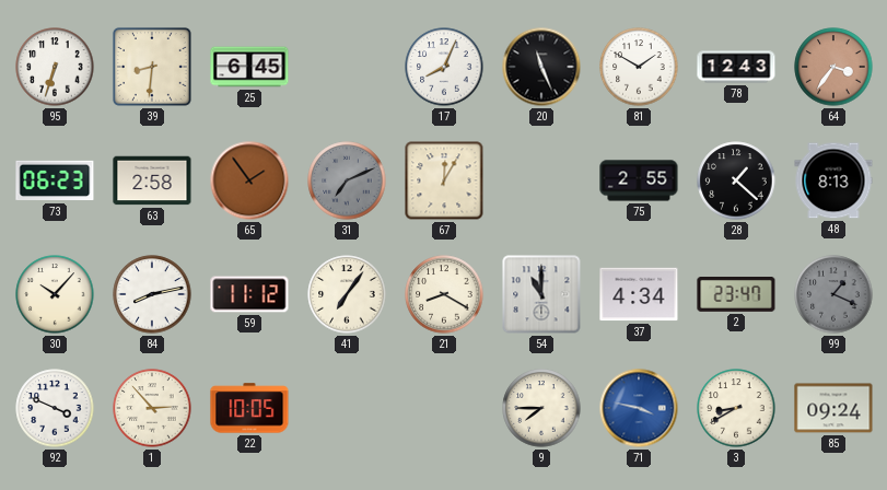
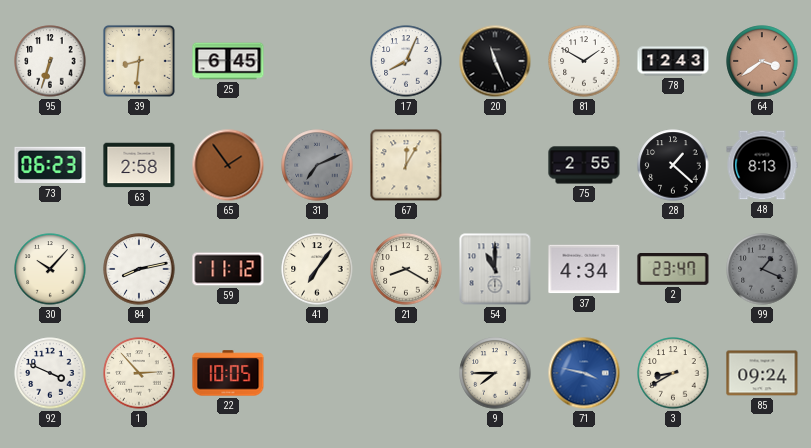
64: 3:36 -> 3:39 (762, 61)
